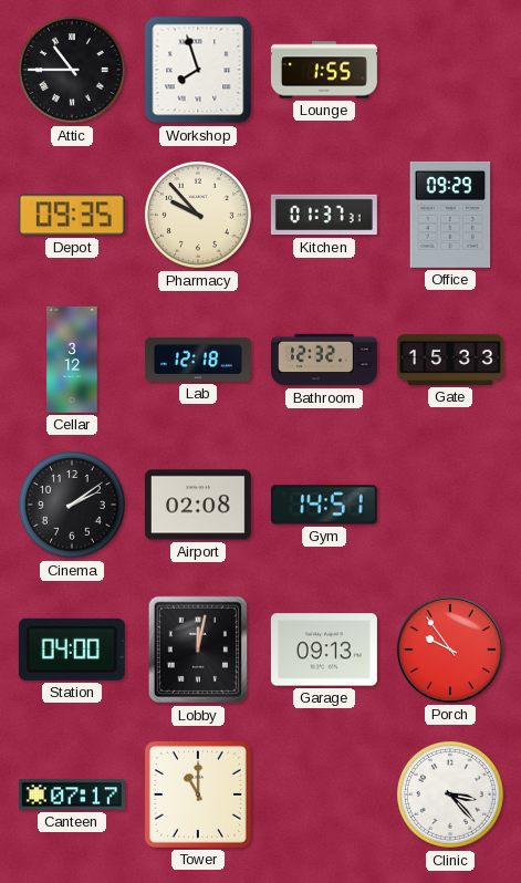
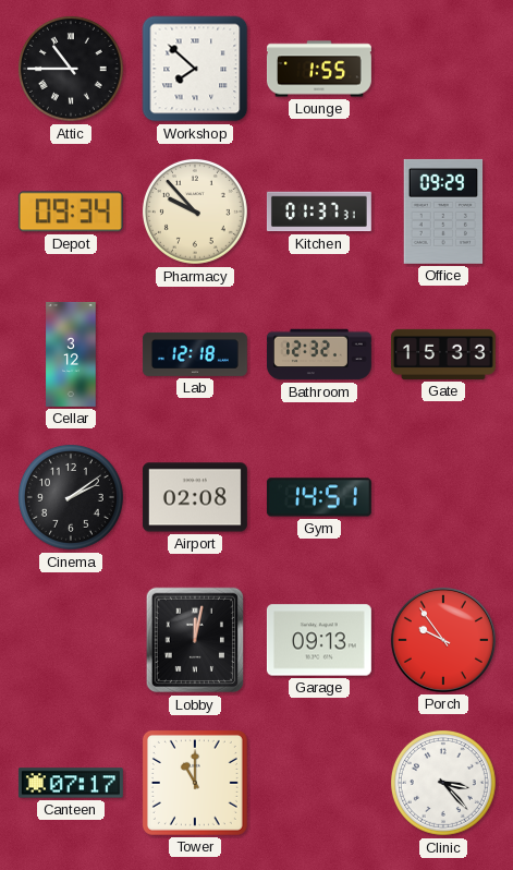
Workshop: 7:57 -> 7:52 (195, 69)
Depot: 09:35 -> 09:34 (71, 212)
Station: 04:00 -> none (72, 650)
